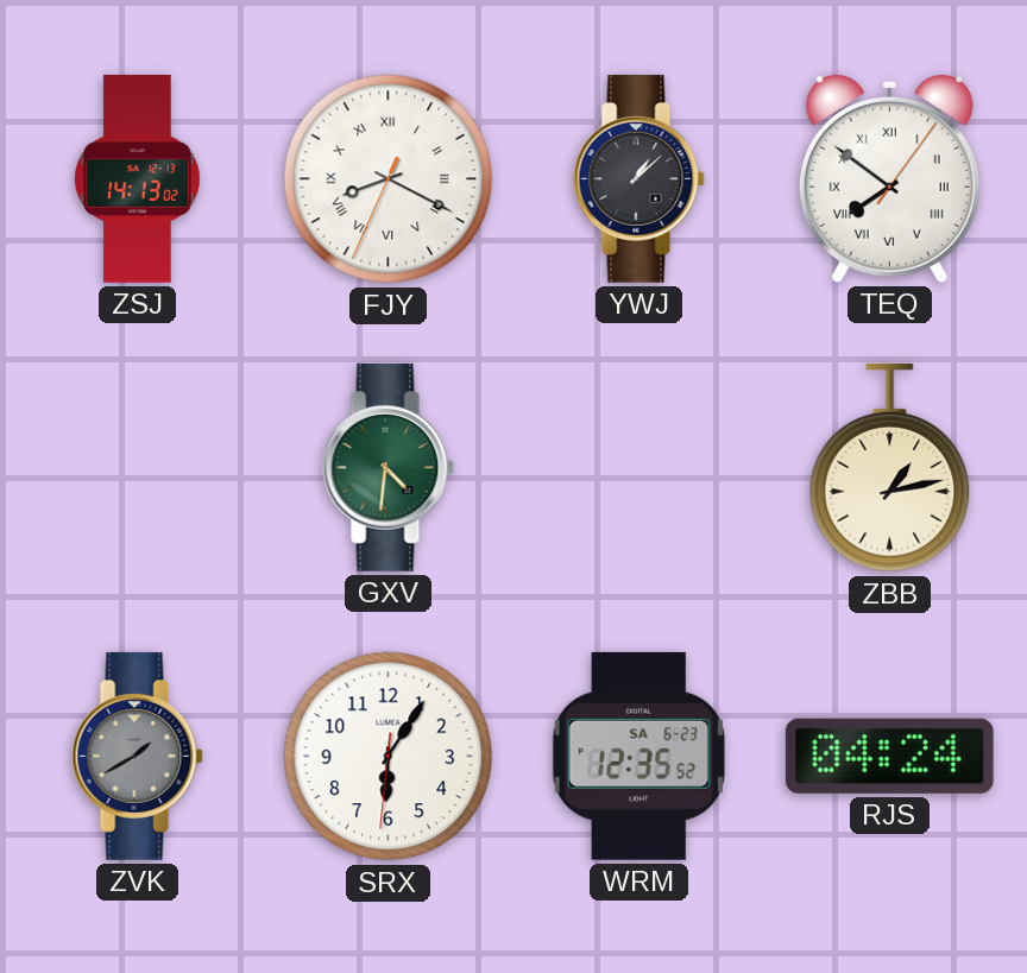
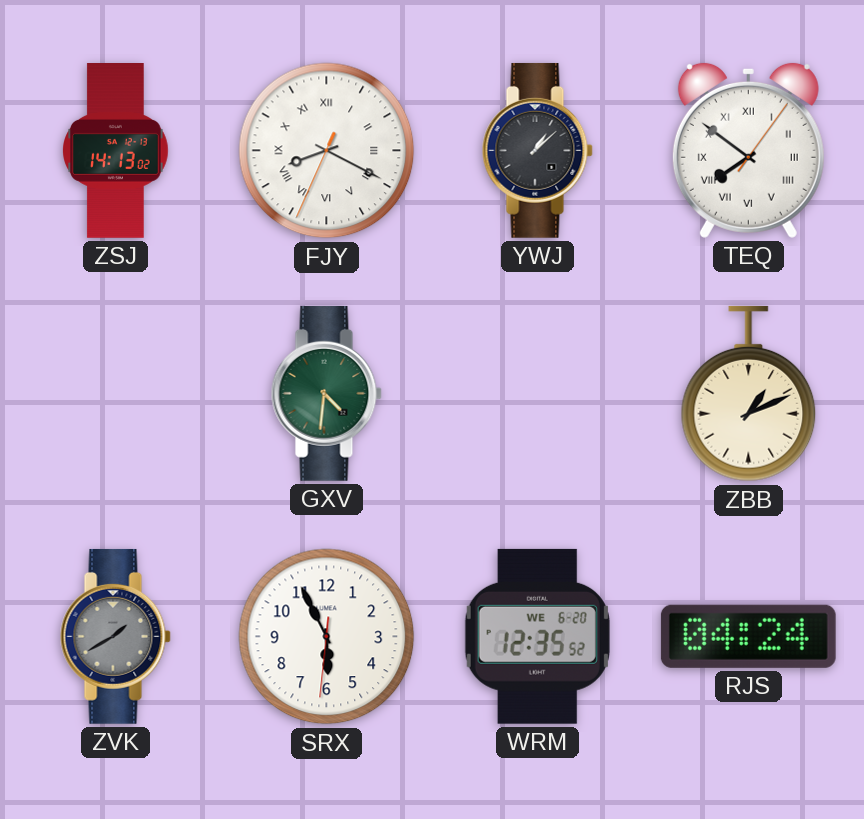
ZBB: 1:13 -> 1:11 (749, 394)
SRX: 6:05 -> 5:55 (327, 637)
WRM date: SA 6-23 -> WE 6-20 (537, 636)
